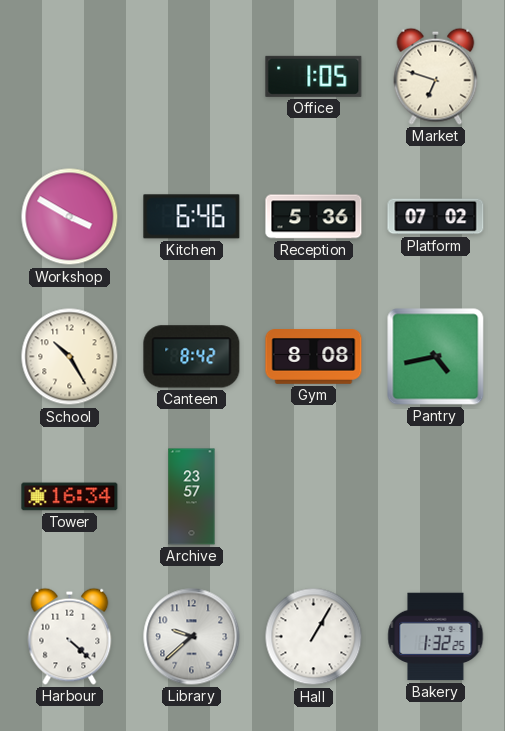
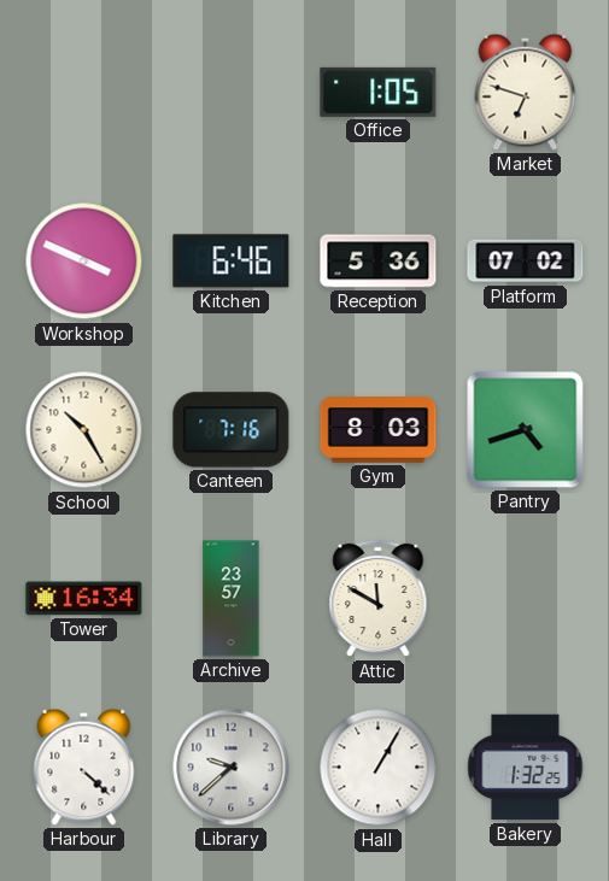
Workshop: 3:50 -> 3:49 (84, 262)
Canteen: 8:42 -> 7:16 (232, 430)
Gym: 8:08 -> 8:03 (379, 430)
Pantry: 4:43 -> 4:42 (526, 430)
Attic: none -> 11:50 (379, 599)
